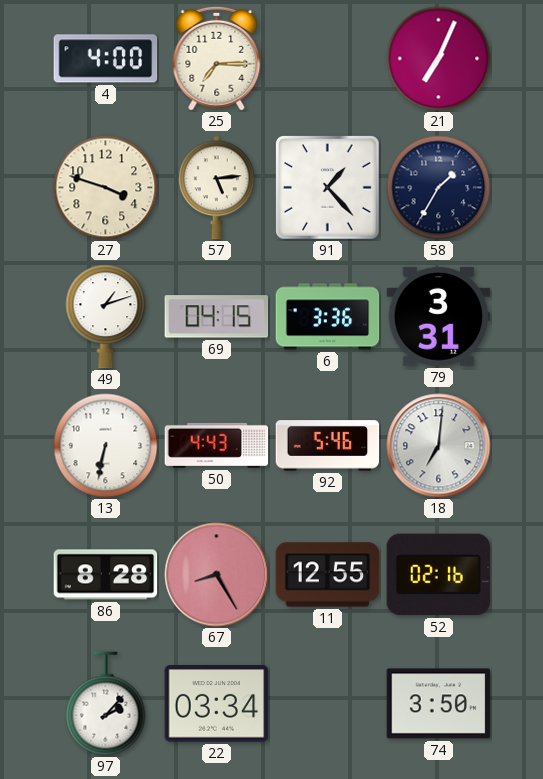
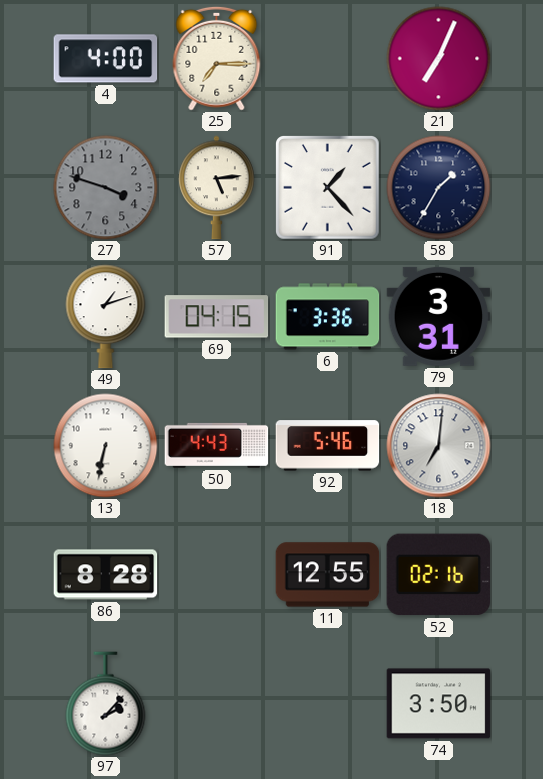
27 dial: cream -> grey (106, 188)
67: 8:25 -> none (217, 575)
22: 03:34 -> none (217, 704)
